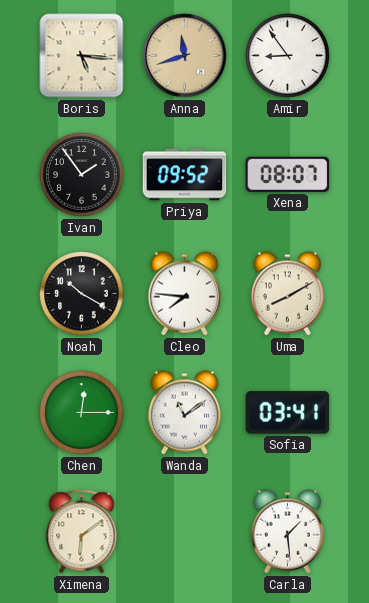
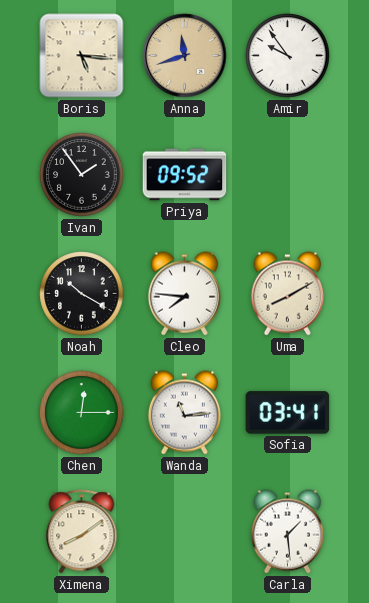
Amir: 8:54 -> 9:54 (288, 56)
Xena: 08:07 -> none (288, 174)
Wanda: 11:09 -> 11:14 (184, 413)
Ximena: 6:09 -> 8:09 (82, 532)
